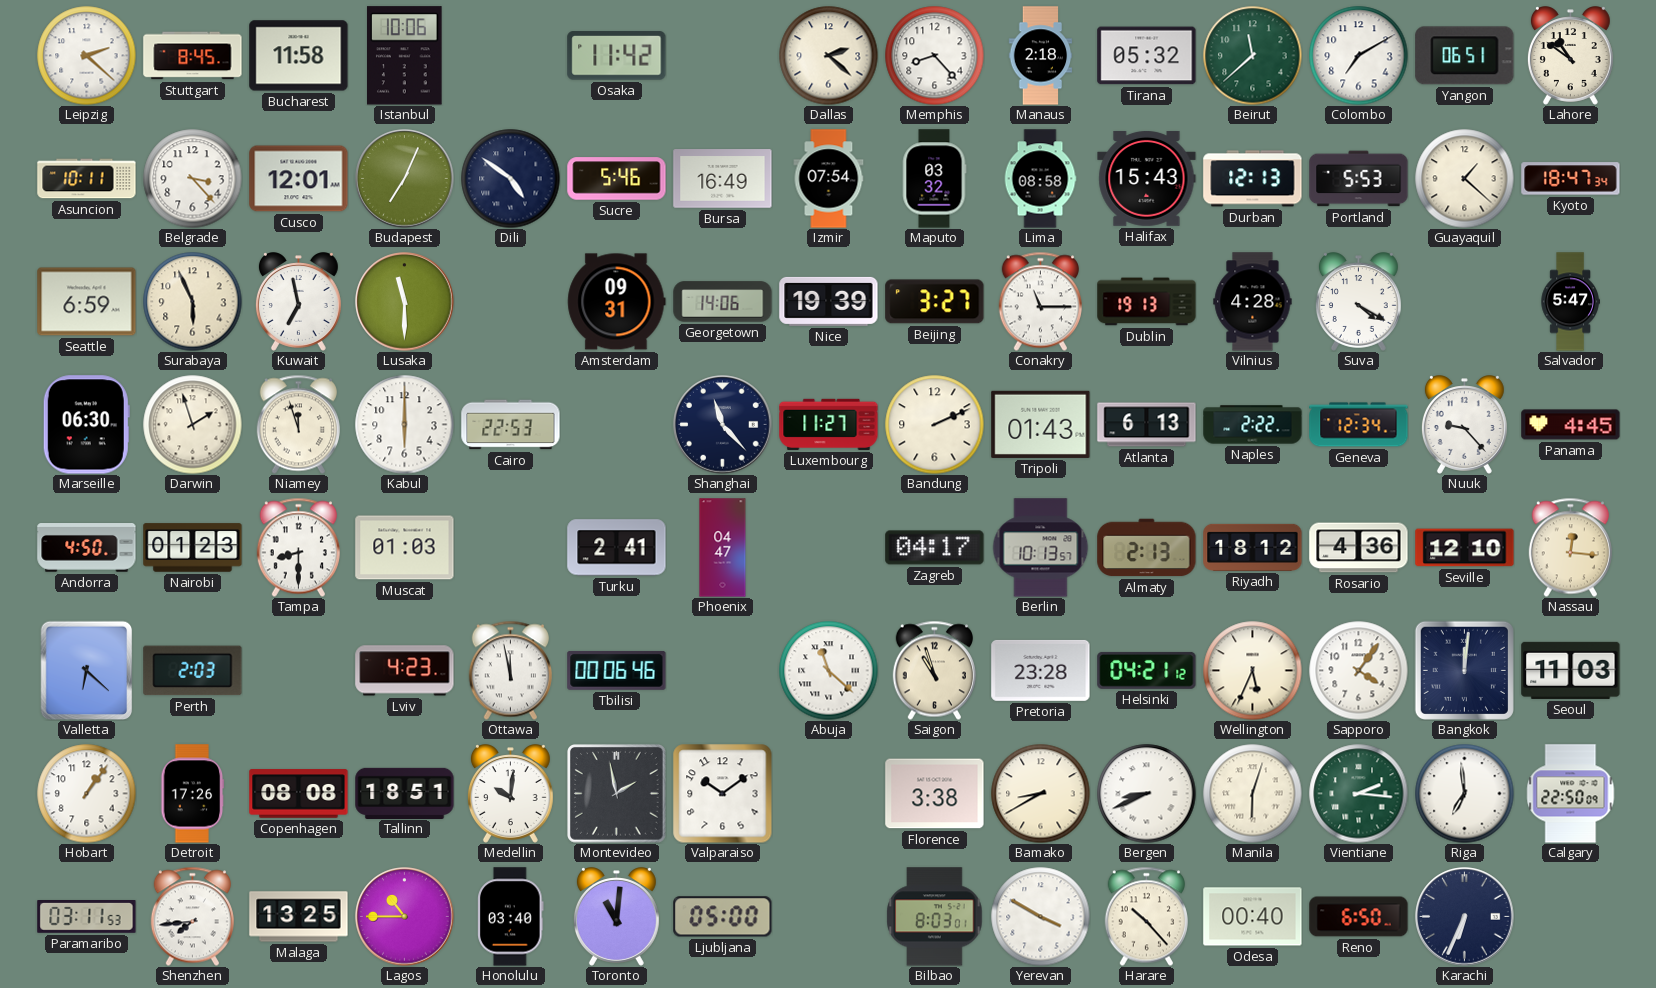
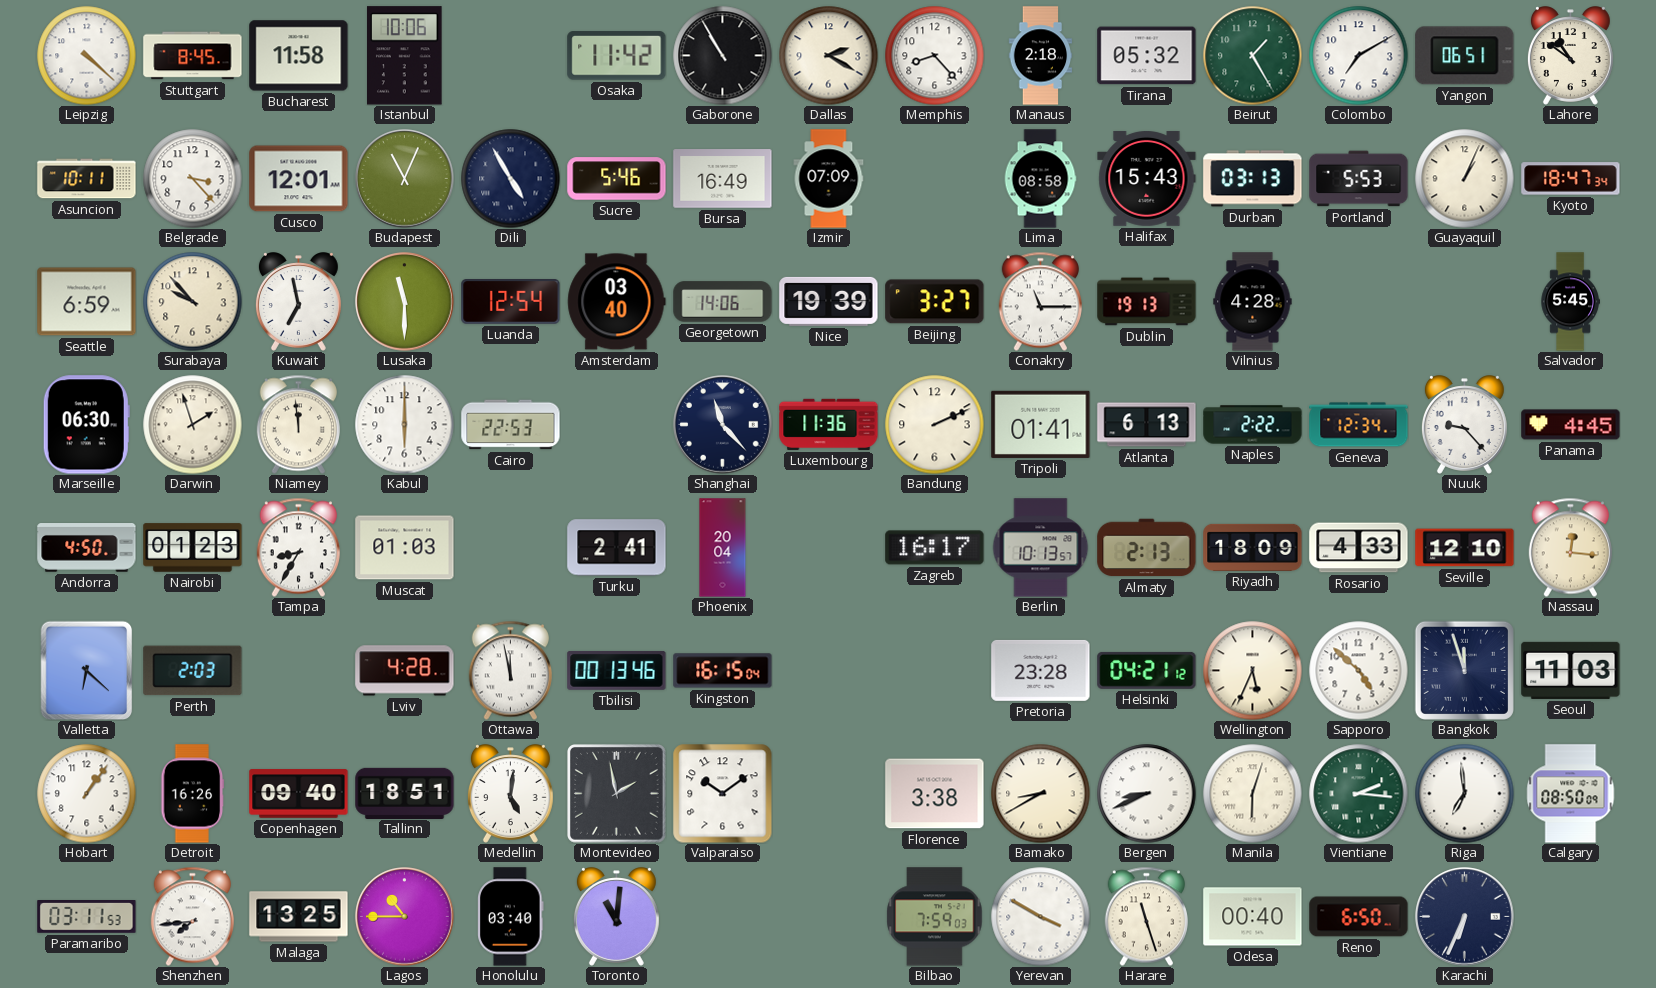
Leipzig: 2:22 -> 4:22 (87, 56)
Gaborone: none -> 10:55 (723, 56)
Dallas: 2:22 -> 2:20 (829, 56)
Beirut: 11:38 -> 1:25 (1253, 56)
Budapest: 7:04 -> 11:04 (405, 179)
Dili: 4:51 -> 4:55 (511, 179)
Izmir: 07:54 -> 07:09 (829, 179)
Maputo: 03:32 -> none (934, 179)
Durban: 12:13 -> 03:13 (1253, 179)
Guayaquil: 1:22 -> 1:04 (1465, 179)
Surabaya: 5:56 -> 9:53 (193, 302)
Luanda: none -> 12:54 (511, 302)
Amsterdam: 09:31 -> 03:40 (617, 302)
Suva: 4:20 -> none (1358, 302)
Salvador: 5:47 -> 5:45 (1570, 302)
Niamey: 11:57 -> 11:59 (298, 424)
Luxembourg: 11:27 -> 11:36 (829, 424)
Tripoli: 01:43 -> 01:41 (1041, 424)
Tampa: 8:30 -> 8:35 (298, 547)
Phoenix: 04:47 -> 20:04 (723, 548)
Zagreb: 04:17 -> 16:17 (935, 548)
Riyadh: 18:12 -> 18:09 (1253, 547)
Rosario: 4:36 -> 4:33 (1359, 548)
Lviv: 4:23 -> 4:28 (405, 671)
Tbilisi: 00:06 -> 00:13 (617, 670)
Kingston: none -> 16:15 (723, 671)
Abuja: 11:22 -> none (829, 671)
Saigon: 10:57 -> none (934, 670)
Sapporo: 4:06 -> 4:52 (1359, 671)
Bangkok: 12:01 -> 11:57 (1464, 670)
Detroit: 17:26 -> 16:26 (193, 794)
Copenhagen: 08:08 -> 09:40 (299, 794)
Medellin: 10:01 -> 5:01 (510, 794)
Calgary: 22:50 -> 08:50 (1571, 794)
Ljubljana: 05:00 -> none (723, 917)
Bilbao: 8:03 -> 7:59 (935, 917)
Harare: 10:23 -> 11:27 (1146, 916)
